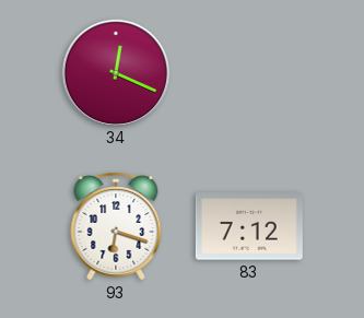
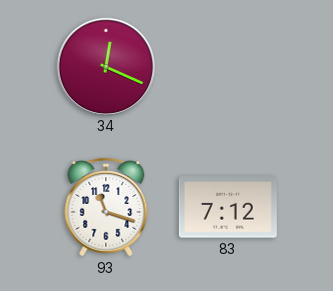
93: 6:18 -> 11:18 (106, 207)
